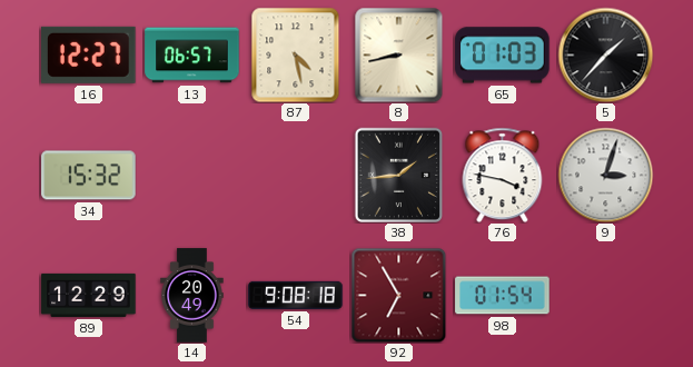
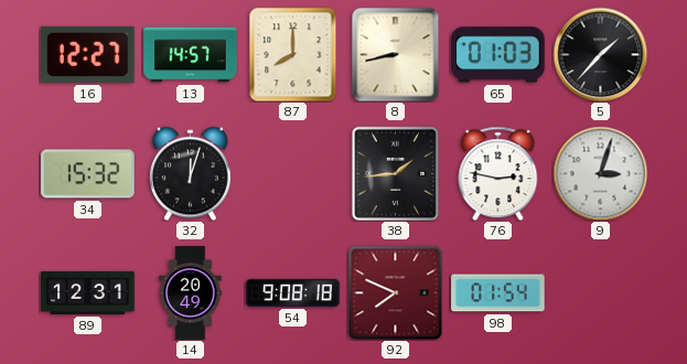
13: 06:57 -> 14:57 (191, 55)
87: 4:28 -> 8:00 (293, 54)
32: none -> 12:03 (190, 173)
76: 3:47 -> 2:47 (498, 173)
89: 12:29 -> 12:31 (88, 292)
92: 6:55 -> 7:49 (395, 292)
